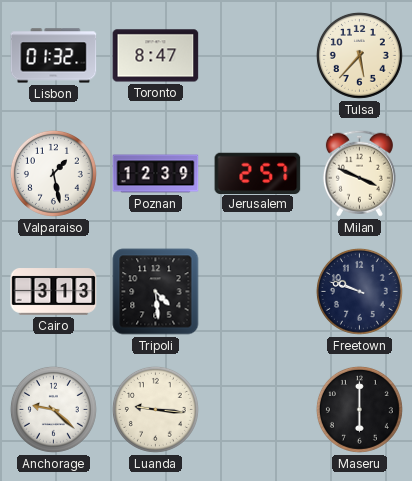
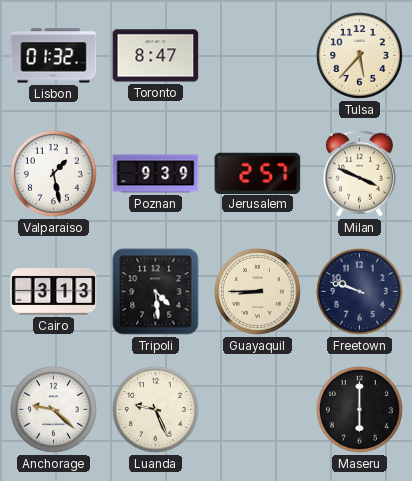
Poznan: 12:39 -> 9:39 (156, 174)
Guayaquil: none -> 8:45 (257, 291)
Luanda: 9:16 -> 9:26 (155, 409)
